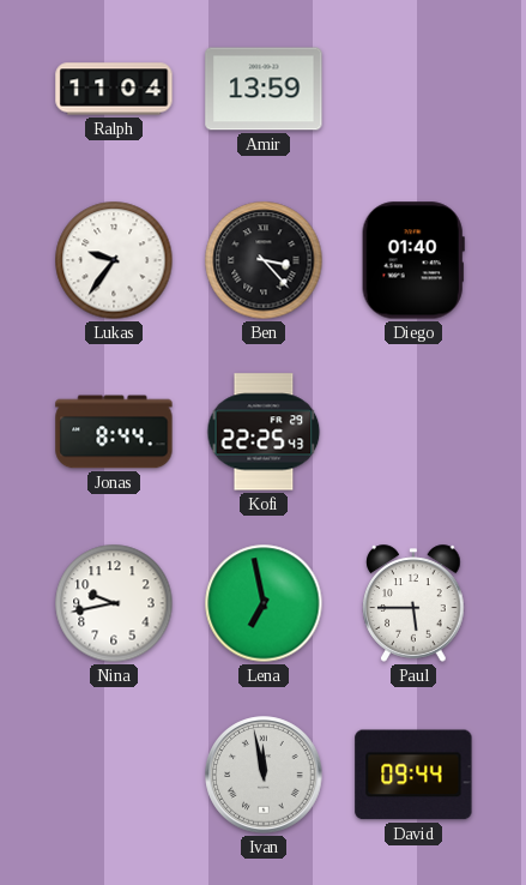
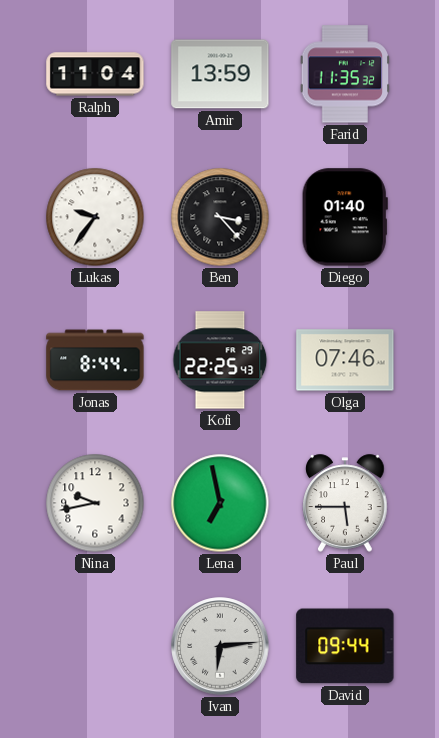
Farid: none -> 11:35 (344, 74)
Olga: none -> 07:46 (345, 360)
Ivan: 11:58 -> 6:14 (220, 646)
